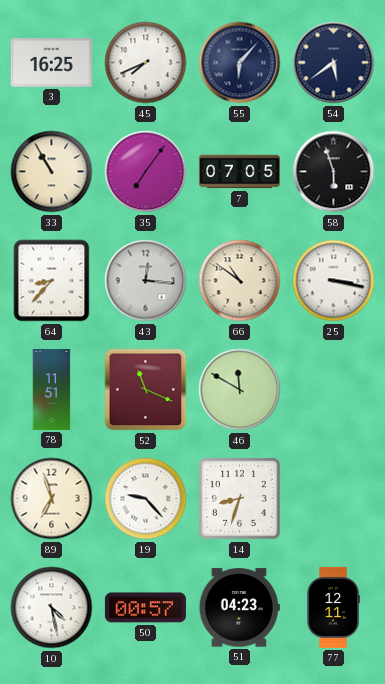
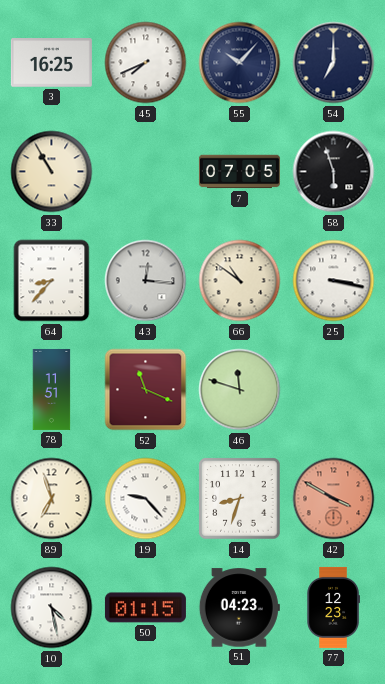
55: 6:07 -> 10:07 (240, 63)
54: 5:39 -> 7:00 (334, 63)
35: 7:06 -> none (146, 172)
46: 11:50 -> 11:48 (240, 390)
42: none -> 3:50 (334, 499)
50: 00:57 -> 01:15 (145, 608)
77: 12:11 -> 12:23 (333, 607)
